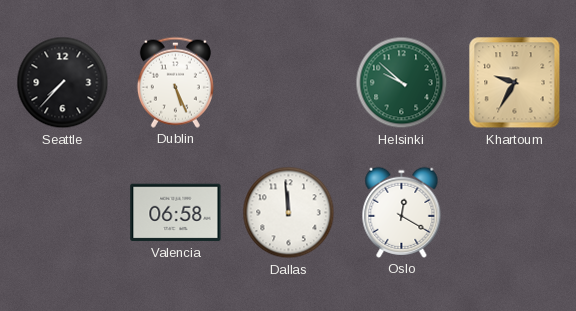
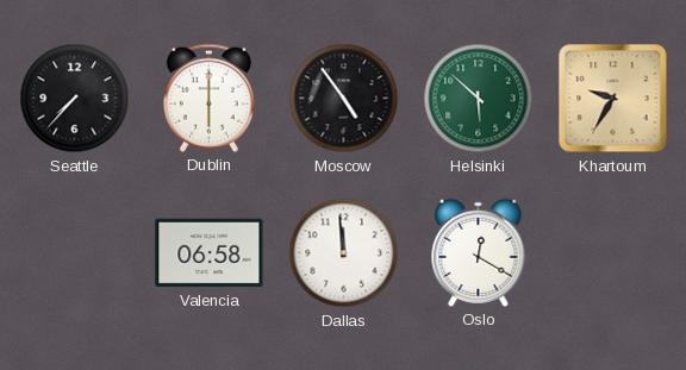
Dublin: 5:26 -> 6:00 (208, 98)
Moscow: none -> 4:54 (344, 99)
Helsinki: 9:52 -> 5:52 (479, 99)
